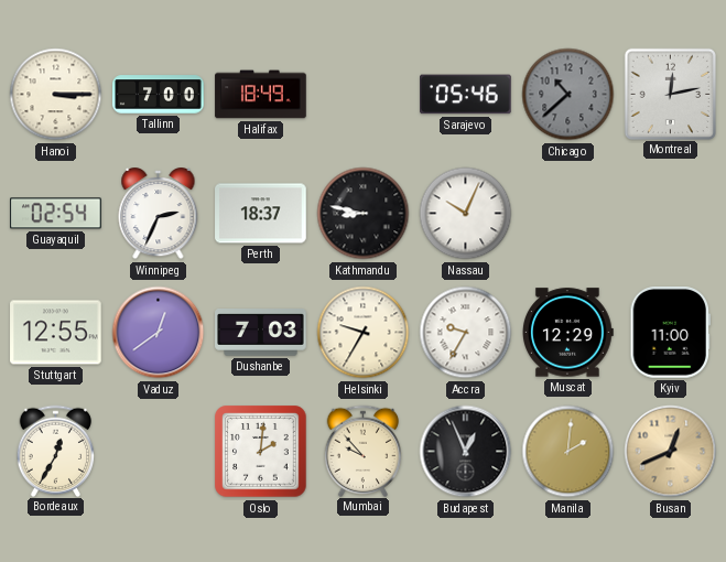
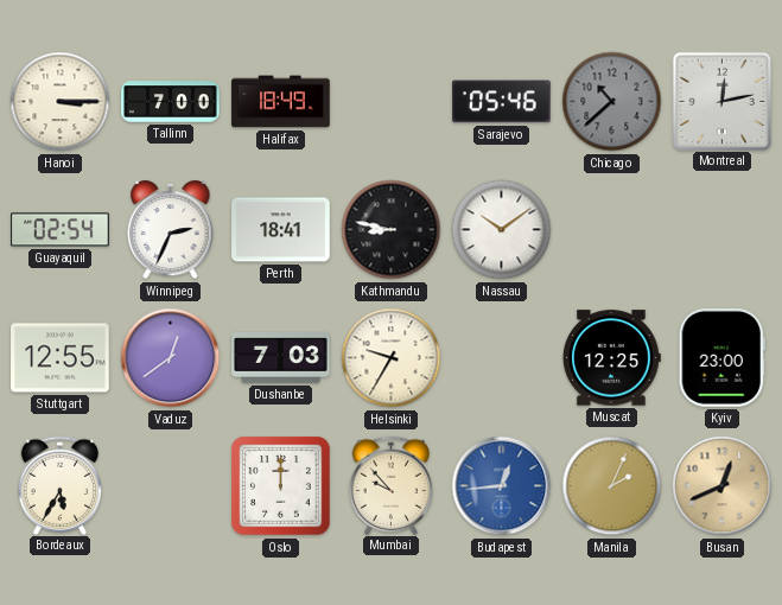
Perth: 18:37 -> 18:41 (281, 230)
Nassau: 10:04 -> 10:09 (502, 230)
Accra: 9:35 -> none (466, 333)
Muscat: 12:29 -> 12:25 (612, 358)
Kyiv: 11:00 -> 23:00 (721, 358)
Bordeaux: 12:35 -> 5:35 (61, 485)
Oslo: 2:01 -> 12:00 (281, 486)
Budapest: 12:56 -> 12:44 (502, 486)
Budapest dial: black -> blue (502, 486)
Manila: 2:01 -> 2:04 (612, 486)
